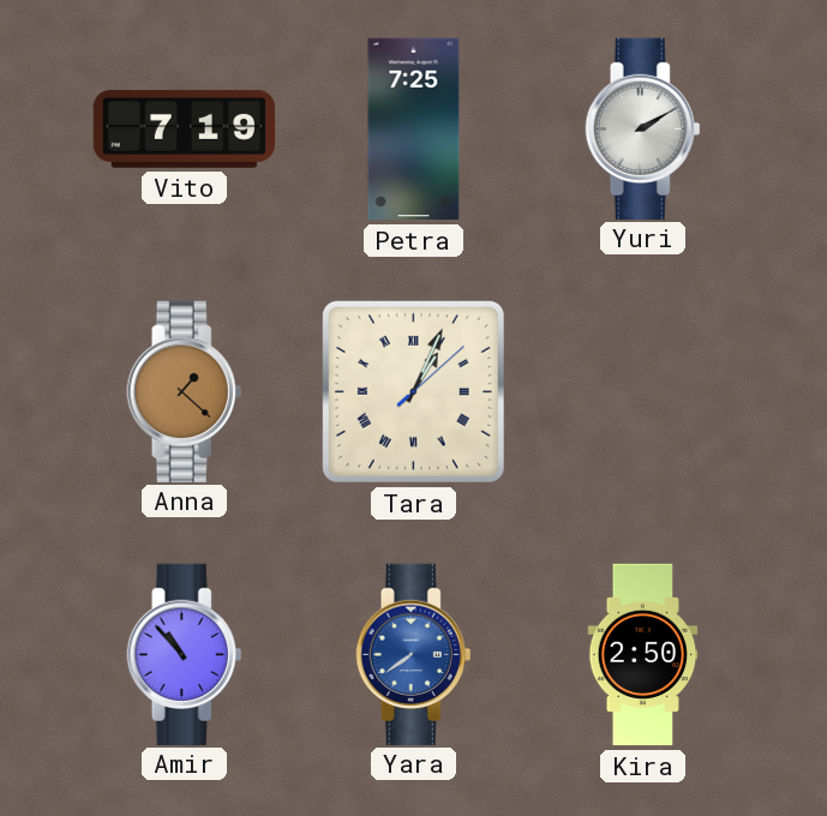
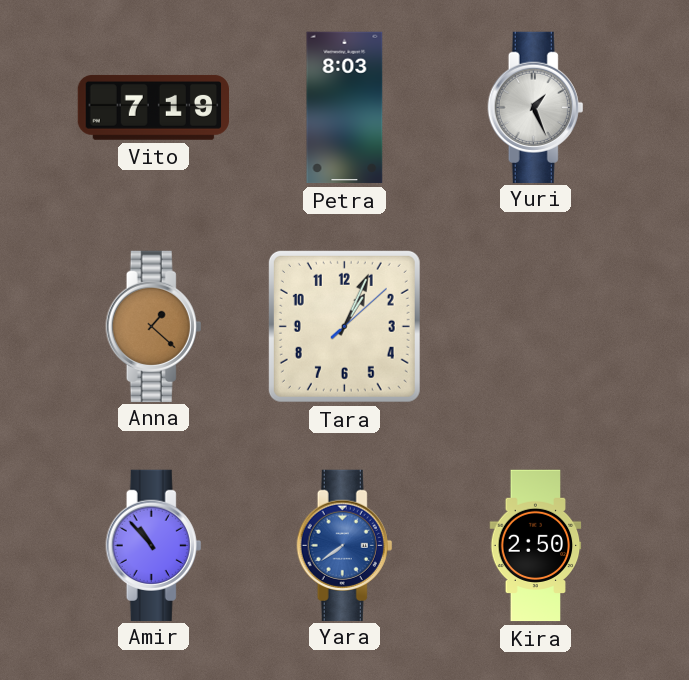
Petra: 7:25 -> 8:03 (345, 108)
Yuri: 2:10 -> 1:26 (536, 107)
Tara numerals: Roman -> Arabic (344, 326)
